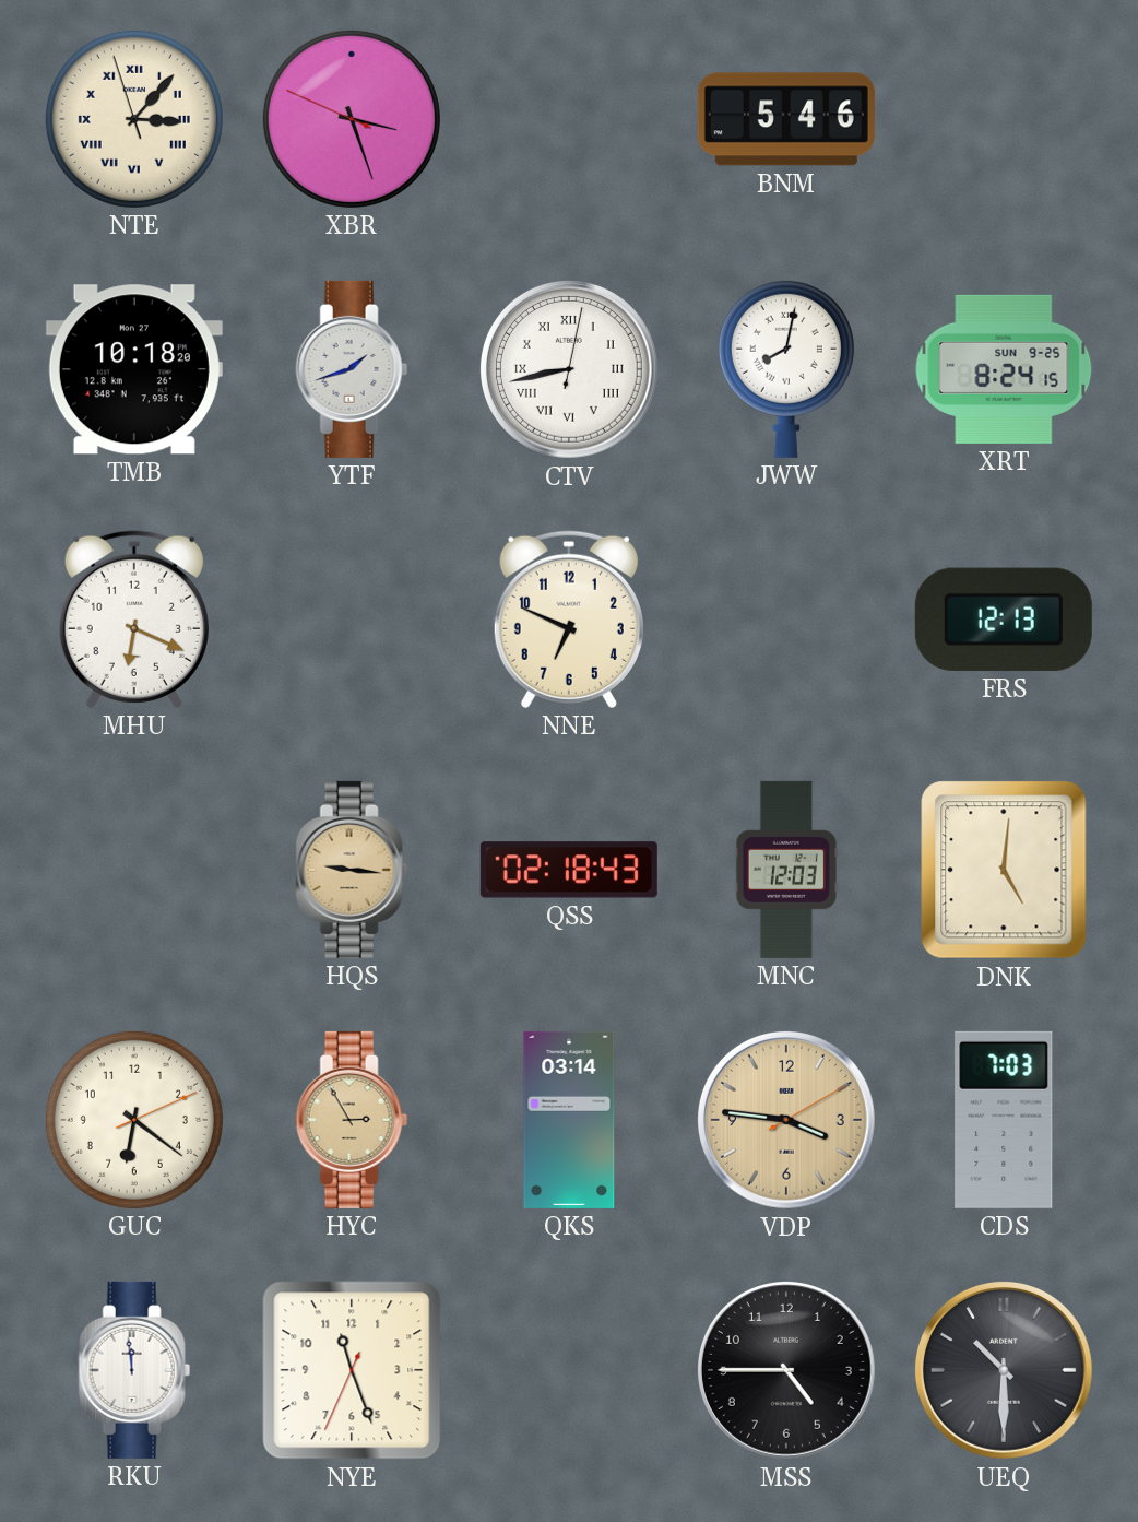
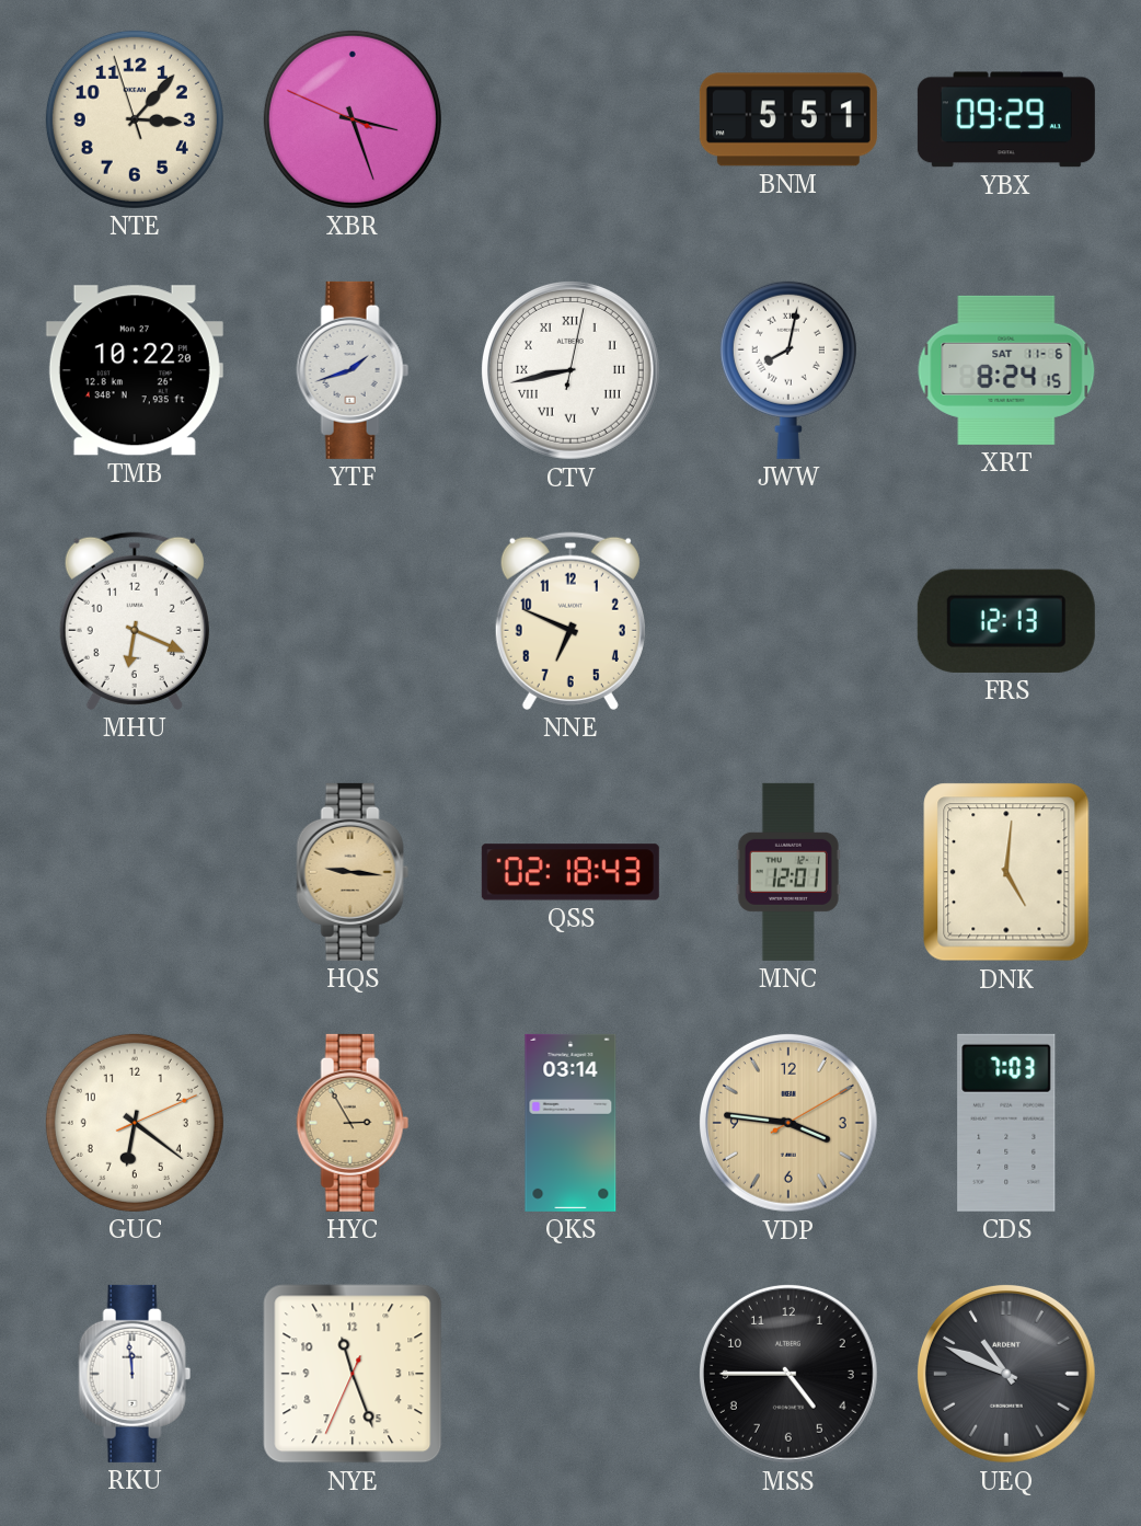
NTE numerals: Roman -> Arabic (135, 119)
BNM: 5:46 -> 5:51 (788, 119)
YBX: none -> 09:29 (1006, 119)
TMB: 10:18 -> 10:22 (135, 370)
XRT date: SUN 9-25 -> SAT 11-6 (1006, 370)
MNC: 12:03 -> 12:01 (788, 872)
UEQ: 10:30 -> 10:49 (1006, 1374)
